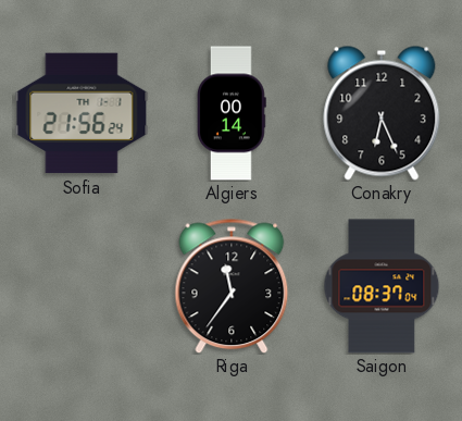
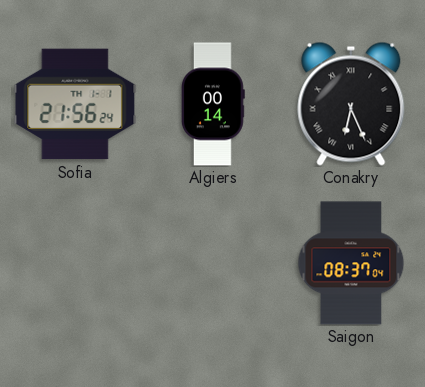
Conakry numerals: Arabic -> Roman (351, 104)
Riga: 11:36 -> none (232, 286)
